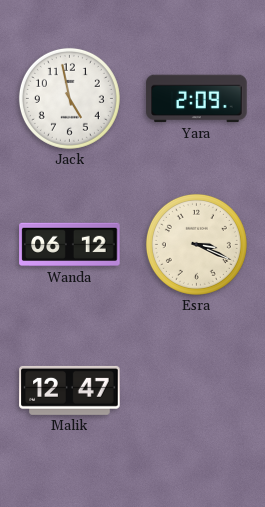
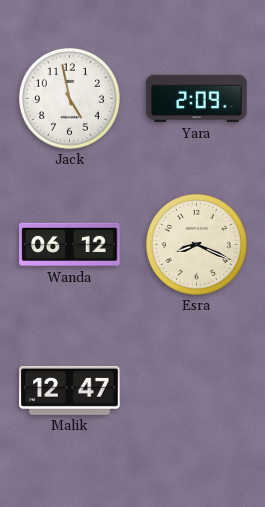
Esra: 3:19 -> 8:19 (196, 244)
